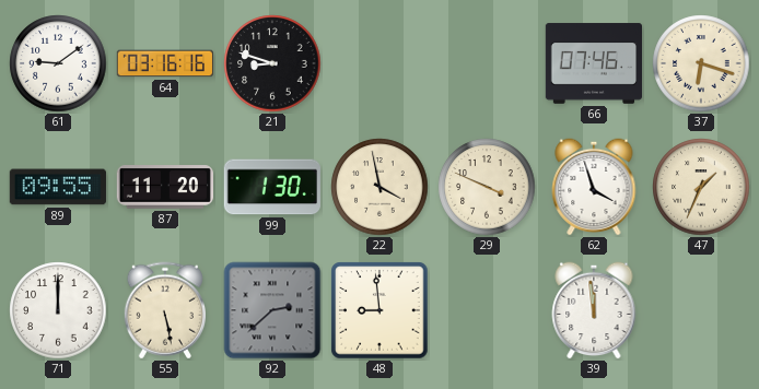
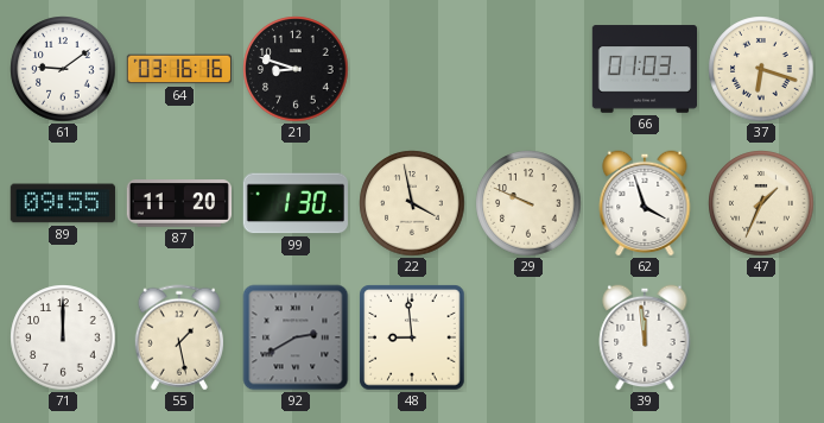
66: 07:46 -> 01:03 (644, 69)
29: 3:49 -> 9:49 (528, 203)
55: 5:28 -> 1:28 (178, 337)
92: 2:38 -> 2:40 (296, 337)
